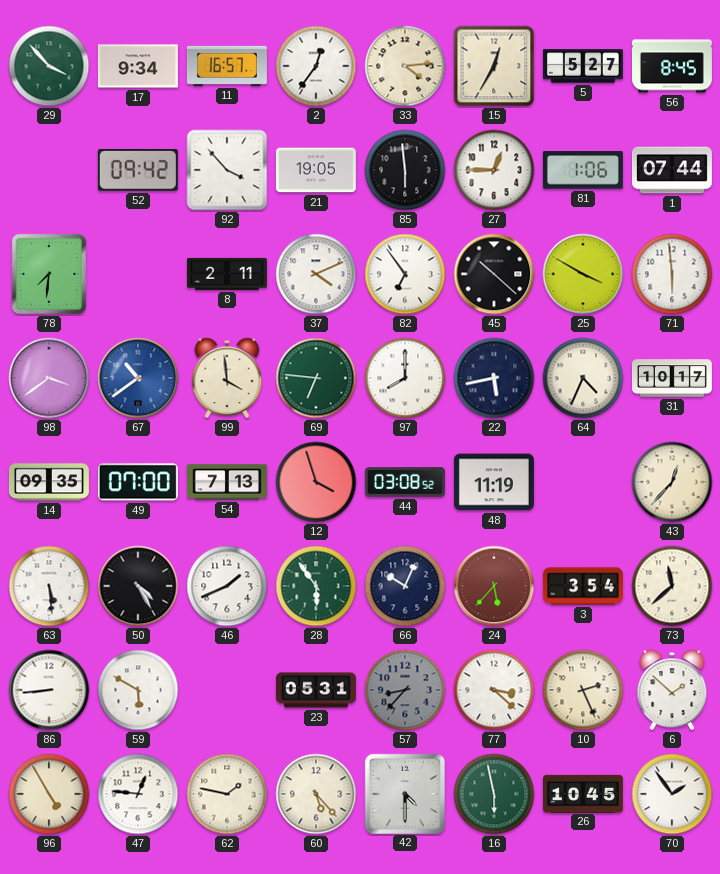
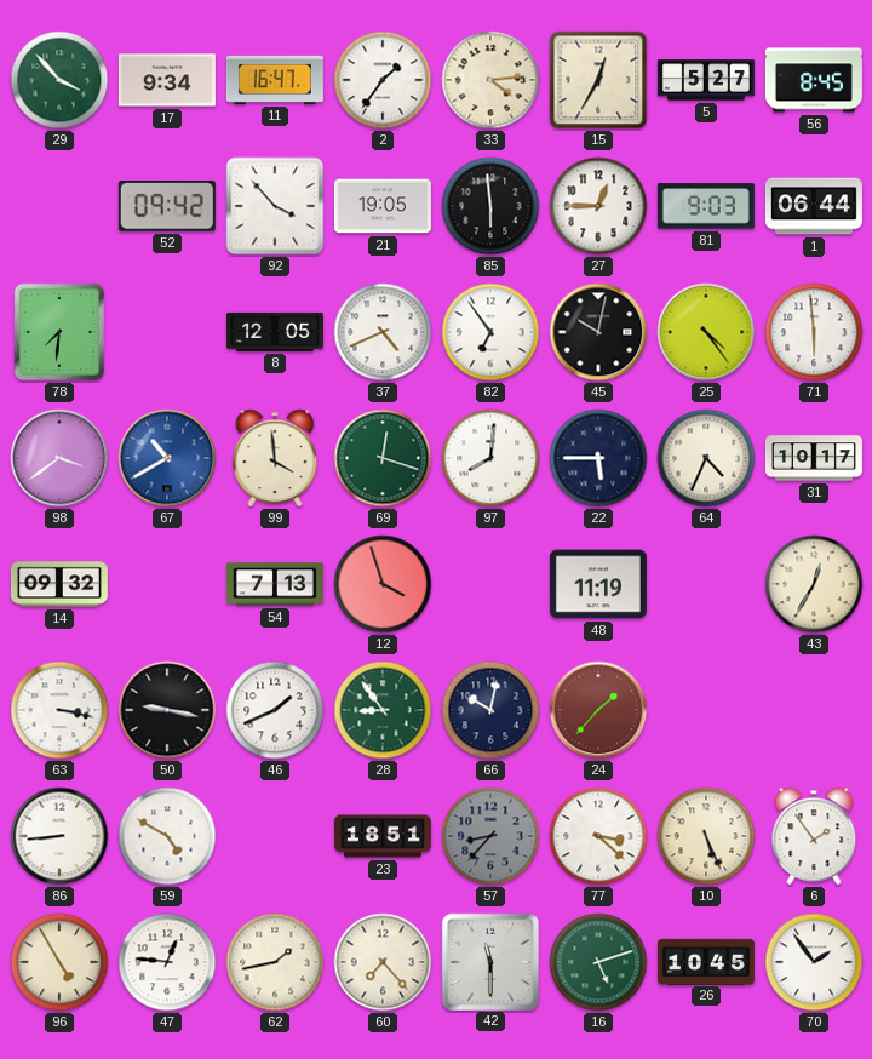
11: 16:57 -> 16:47 (275, 80)
2: 12:36 -> 1:36 (383, 80)
81: 1:06 -> 9:03 (706, 206)
1: 07:44 -> 06:44 (814, 206)
8: 2:11 -> 12:05 (275, 332)
37: 4:11 -> 4:41 (383, 332)
45: 10:22 -> 10:02 (598, 332)
25: 3:50 -> 4:24 (706, 332)
67: 10:39 -> 10:40 (167, 458)
69: 6:46 -> 12:18 (383, 458)
97: 8:00 -> 8:01 (490, 458)
22: 5:43 -> 5:45 (598, 458)
14: 09:35 -> 09:32 (59, 584)
49: 07:00 -> none (138, 482)
44: 03:08 -> none (405, 482)
43: 12:37 -> 12:35 (814, 584)
63: 5:29 -> 3:17 (59, 710)
50: 4:25 -> 9:17 (167, 710)
28: 5:54 -> 8:54 (383, 710)
66: 10:04 -> 10:02 (490, 710)
24: 5:37 -> 1:37 (598, 710)
3: 3:54 -> none (583, 586)
73: 11:38 -> none (672, 586)
59: 5:50 -> 4:50 (167, 836)
23: 05:31 -> 18:51 (383, 836)
10: 2:26 -> 5:26 (706, 836)
6: 1:52 -> 1:54 (814, 836)
62: 1:47 -> 1:43 (275, 962)
60: 5:23 -> 7:23 (383, 962)
42: 4:30 -> 11:30 (489, 961)
16: 5:58 -> 5:12 (598, 962)
